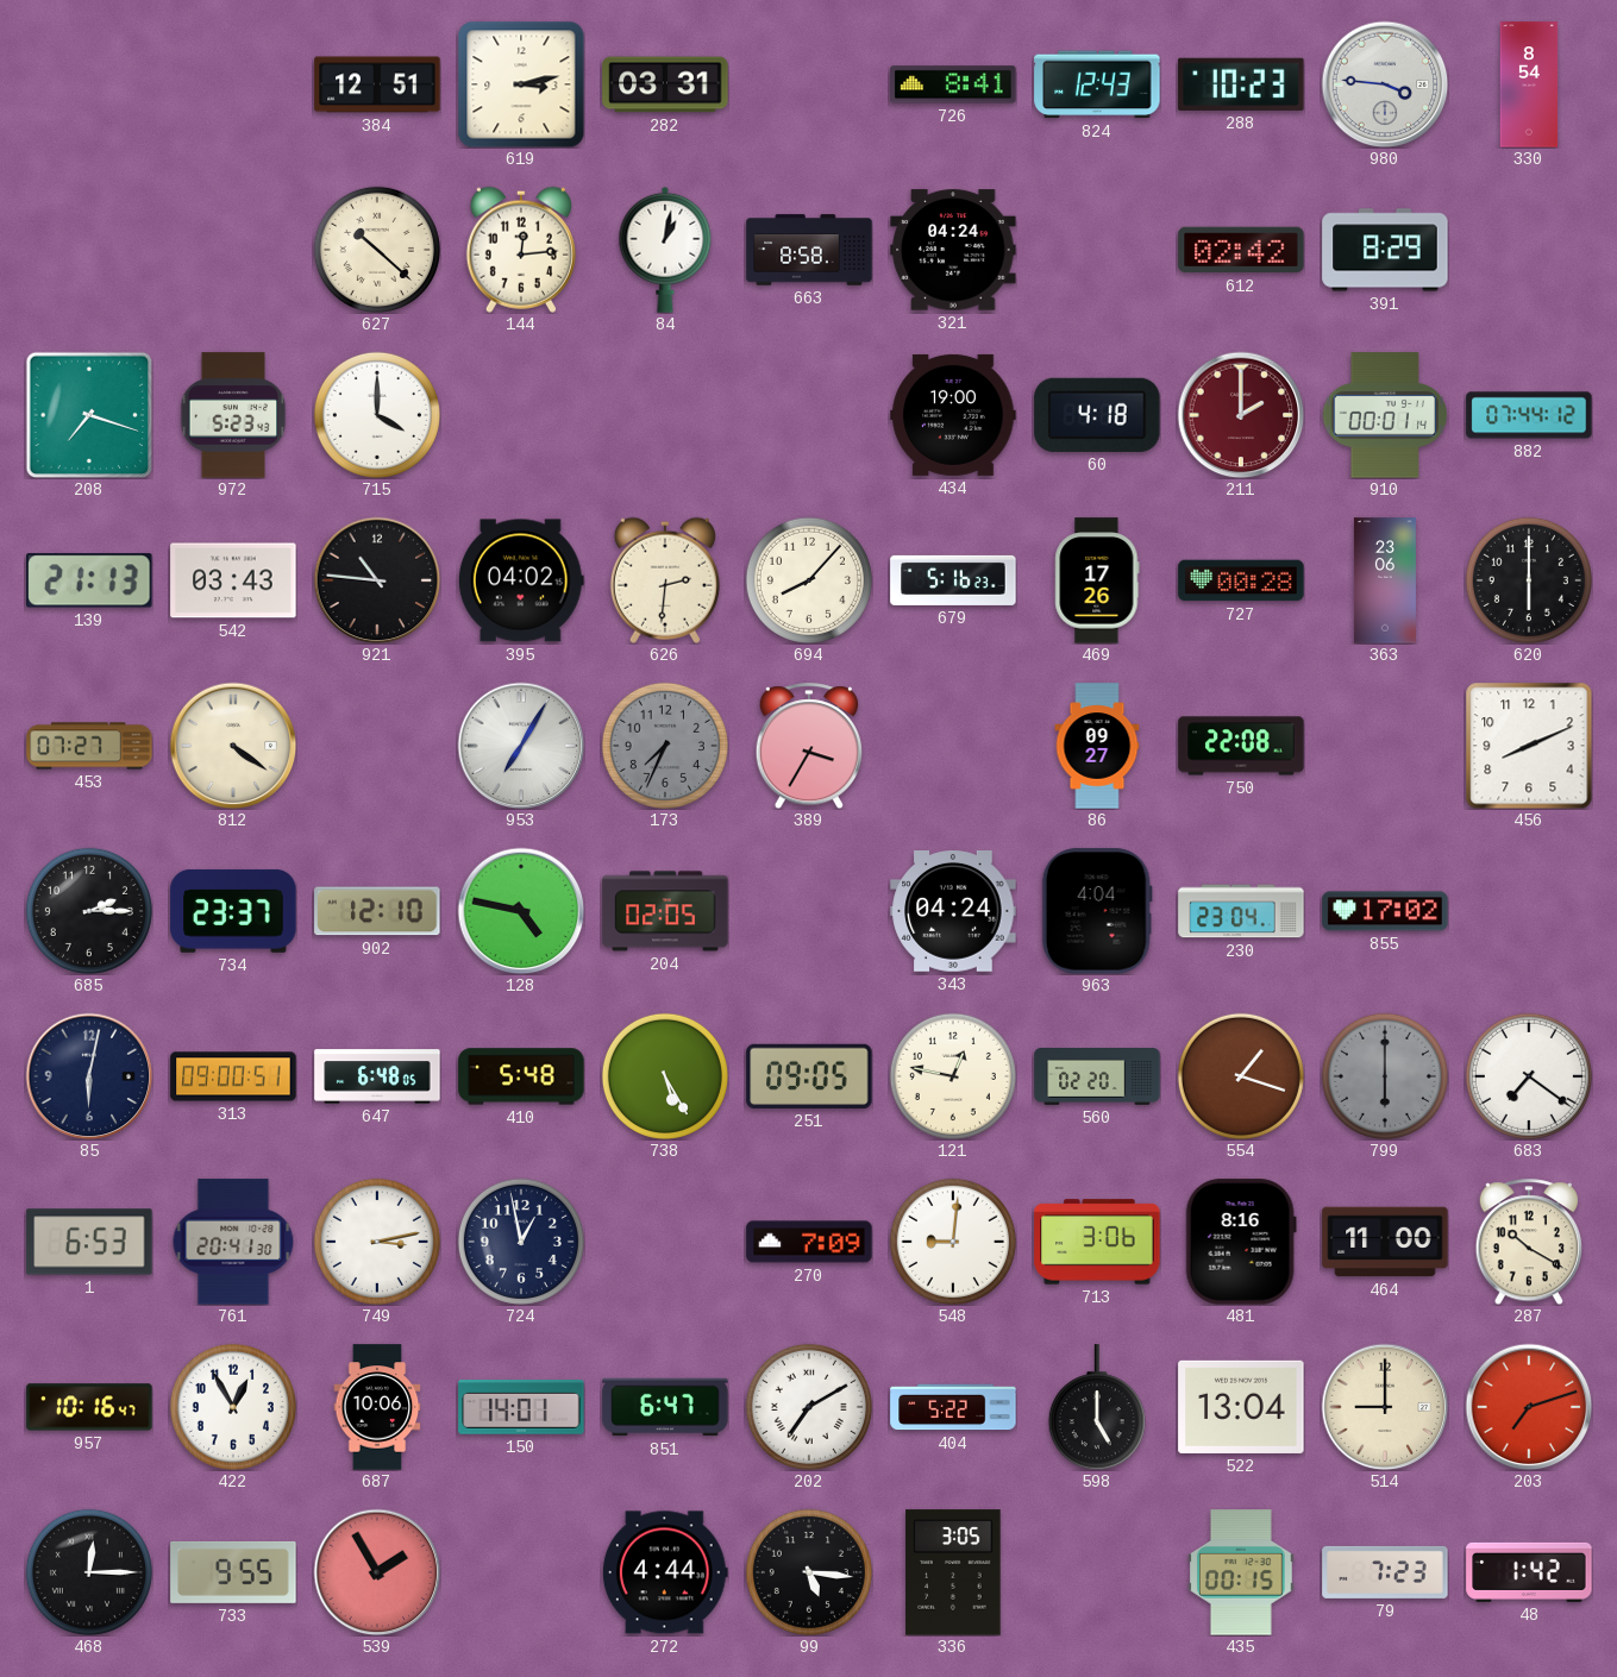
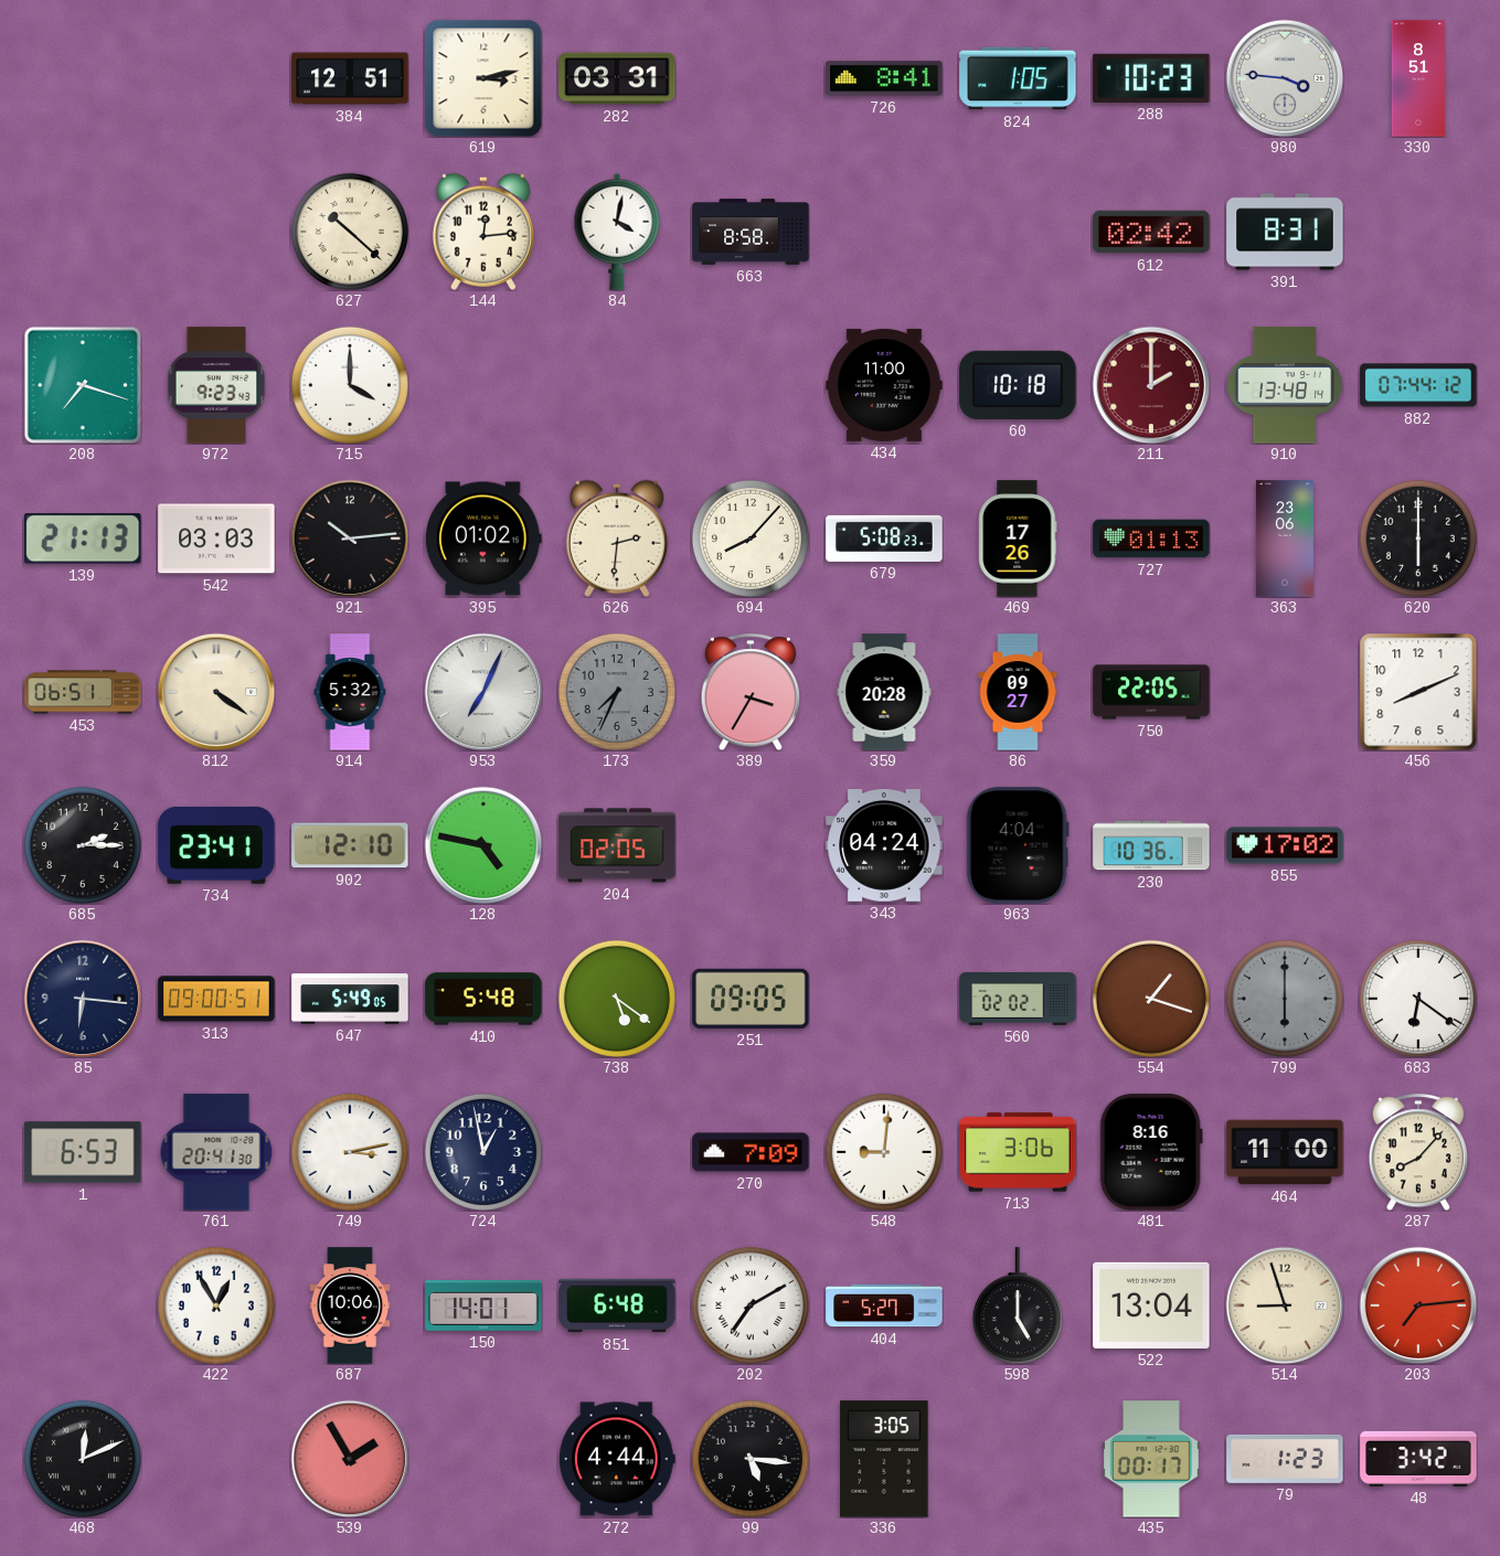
824: 12:43 -> 1:05 (1018, 78)
330: 8:54 -> 8:51 (1418, 78)
84: 1:02 -> 4:02 (617, 232)
321: 04:24 -> none (953, 250)
391: 8:29 -> 8:31 (1285, 232)
972: 5:23 -> 9:23 (216, 385)
434: 19:00 -> 11:00 (884, 385)
60: 4:18 -> 10:18 (1018, 385)
910: 00:01 -> 13:48 (1284, 385)
542: 03:43 -> 03:03 (216, 539)
921: 10:46 -> 10:14 (350, 539)
395: 04:02 -> 01:02 (483, 539)
679: 5:16 -> 5:08 (884, 539)
727: 00:28 -> 01:13 (1151, 539)
453: 07:27 -> 06:51 (83, 692)
914: none -> 5:32 (350, 692)
953: 7:05 -> 7:04 (483, 692)
359: none -> 20:28 (884, 692)
750: 22:08 -> 22:05 (1151, 692)
734: 23:37 -> 23:41 (216, 845)
230: 23:04 -> 10:36 (1151, 845)
85: 6:02 -> 6:16 (83, 999)
647: 6:48 -> 5:49 (350, 999)
738: 5:25 -> 5:21 (617, 999)
121: 12:47 -> none (953, 1076)
560: 02:20 -> 02:02 (1018, 1000)
683: 7:21 -> 6:21 (1418, 999)
287: 10:20 -> 8:07 (1417, 1152)
957: 10:16 -> none (89, 1407)
851: 6:47 -> 6:48 (617, 1305)
404: 5:22 -> 5:27 (884, 1305)
514: 9:00 -> 8:57 (1285, 1305)
203: 7:12 -> 7:14 (1418, 1305)
468: 12:15 -> 12:11 (83, 1459)
733: 9:55 -> none (233, 1572)
435: 00:15 -> 00:17 (1152, 1459)
79: 7:23 -> 1:23 (1285, 1459)
48: 1:42 -> 3:42 (1418, 1459)
